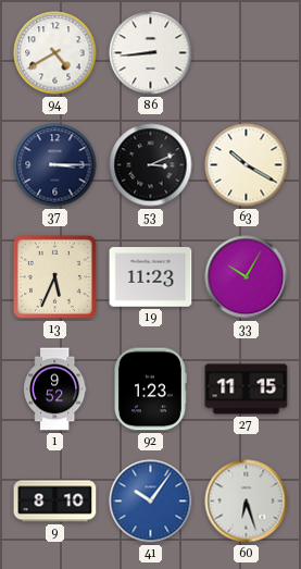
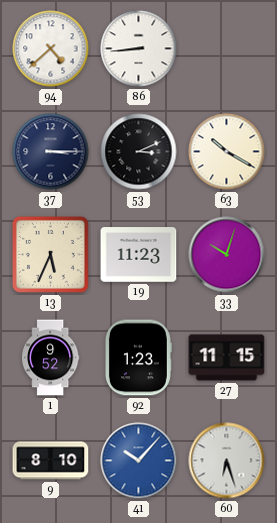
94: 4:40 -> 4:38 (51, 49)
33: 10:05 -> 10:03 (227, 255)
41: 10:06 -> 10:07 (139, 461)
